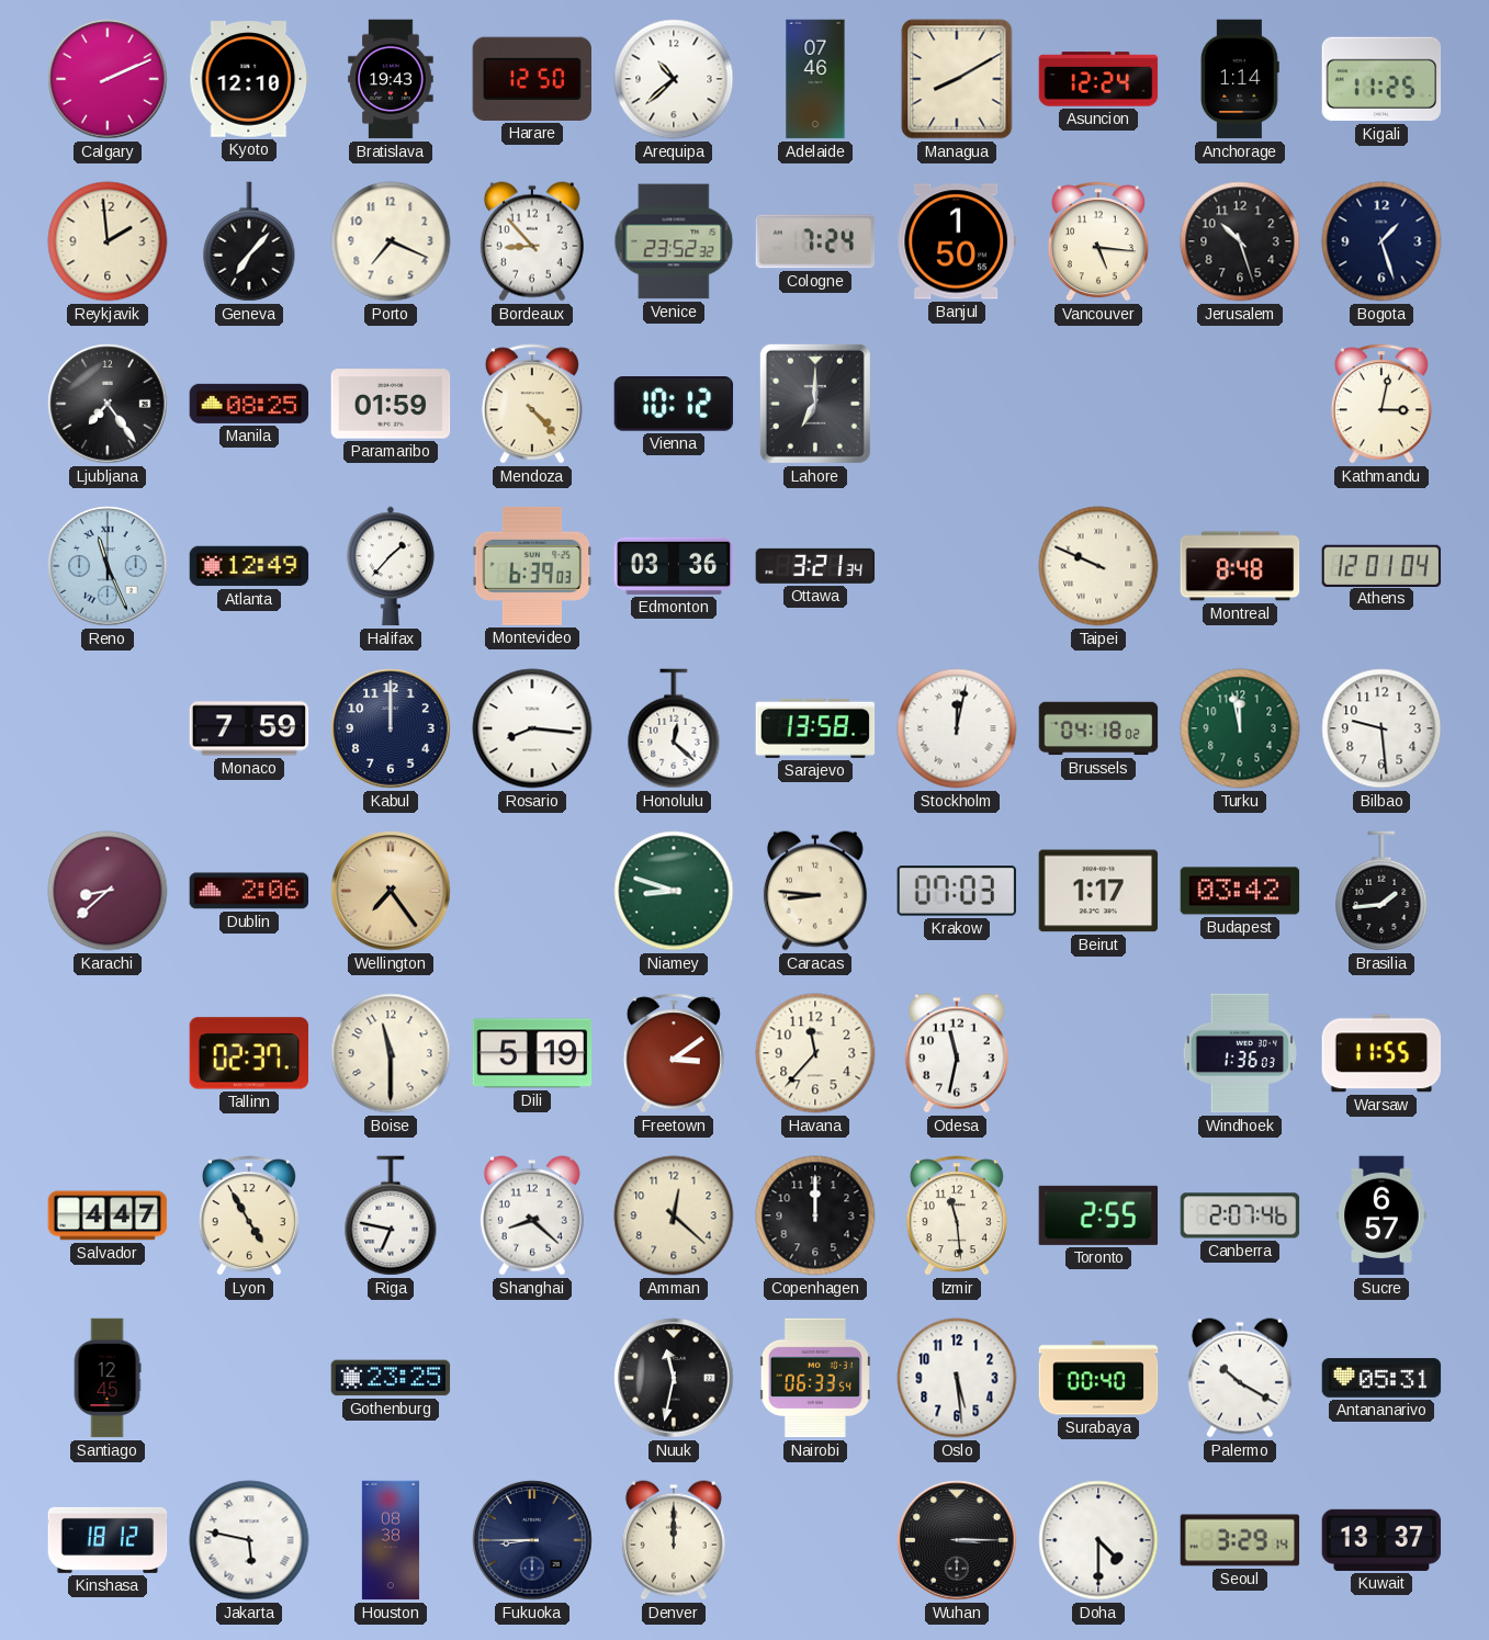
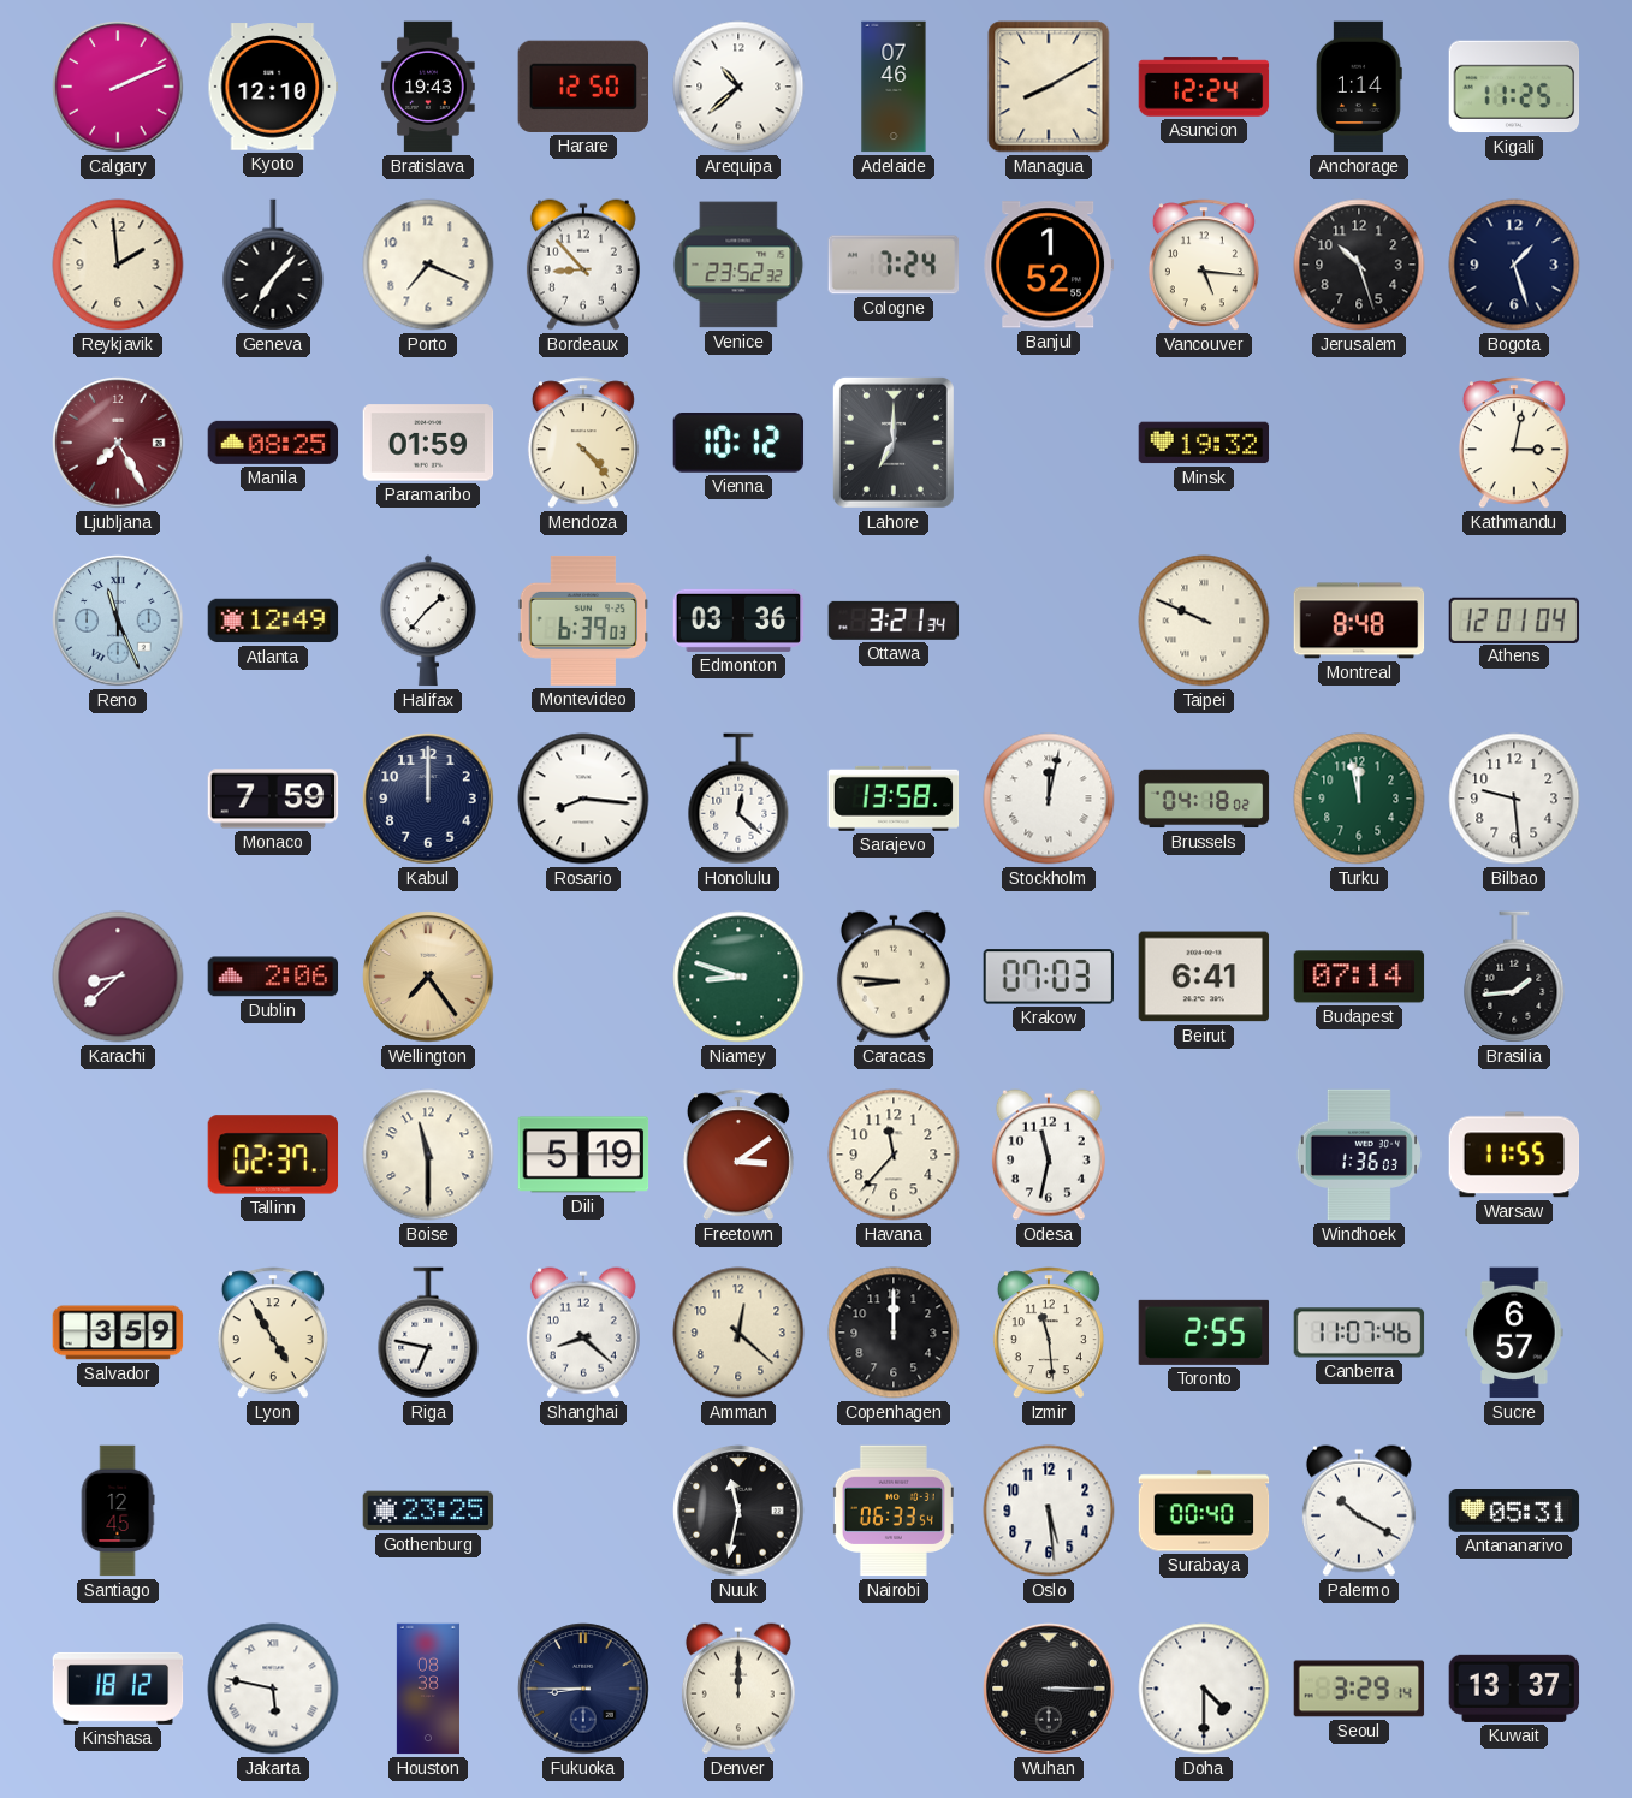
Banjul: 1:50 -> 1:52 (1049, 265)
Ljubljana: 7:24 -> 7:25 (118, 443)
Ljubljana dial: black -> burgundy (118, 443)
Minsk: none -> 19:32 (1204, 443)
Beirut: 1:17 -> 6:41 (1204, 977)
Budapest: 03:42 -> 07:14 (1359, 977)
Salvador: 4:47 -> 3:59 (118, 1333)
Canberra: 2:07 -> 11:07 (1359, 1333)
